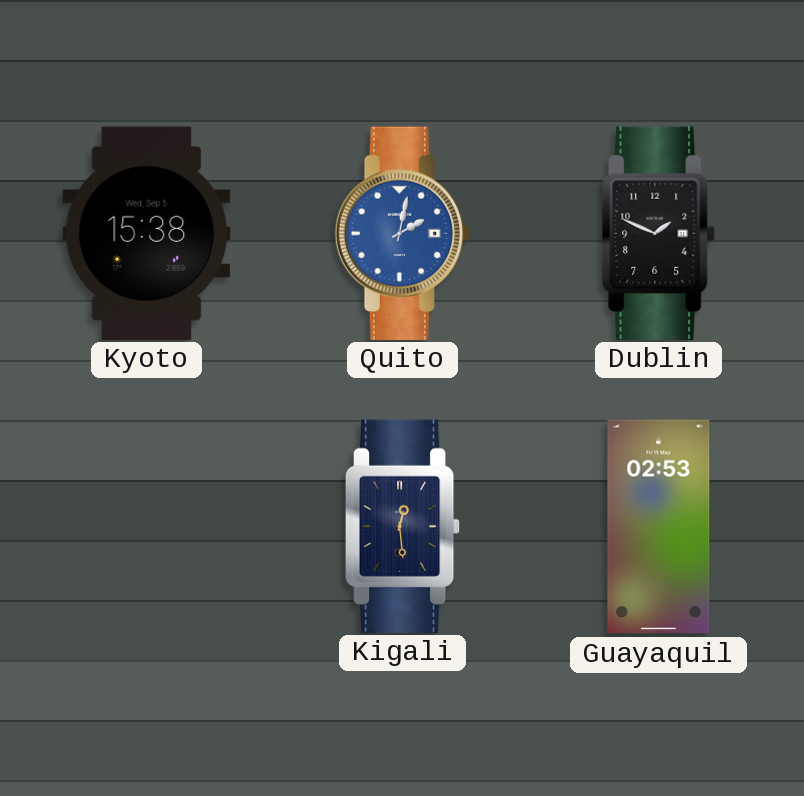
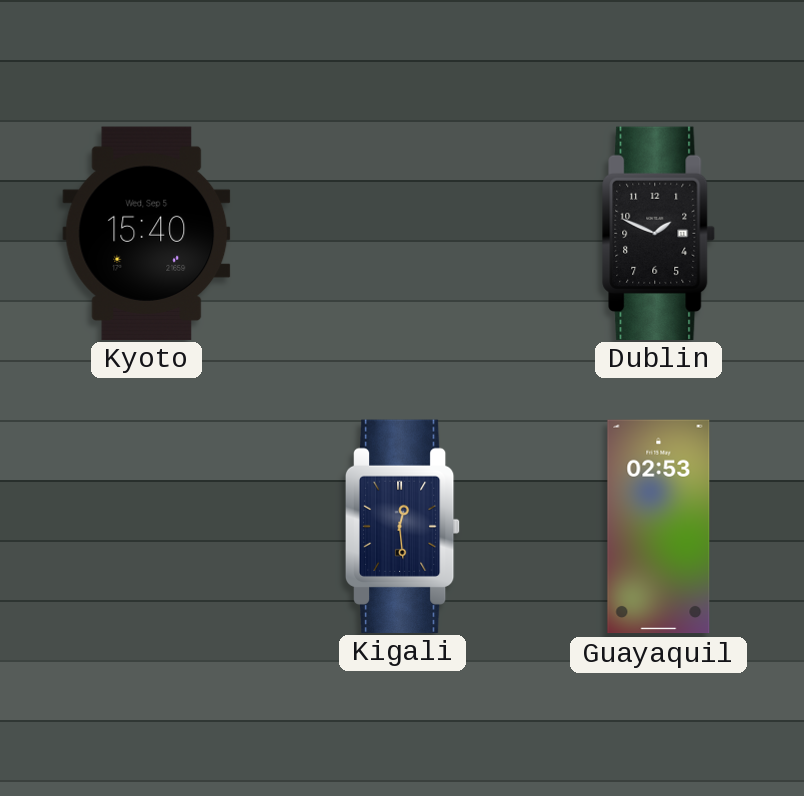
Kyoto: 15:38 -> 15:40 (147, 233)
Quito: 2:02 -> none (402, 233)
